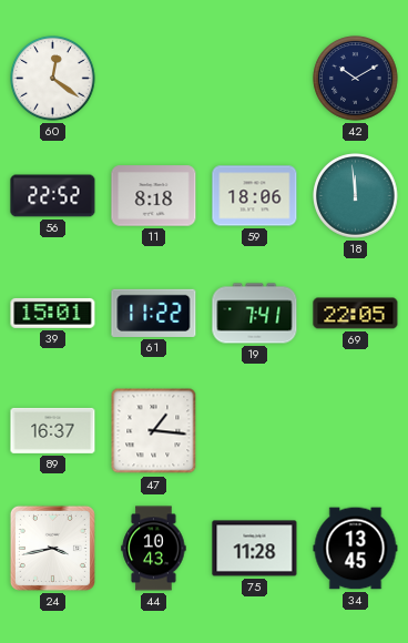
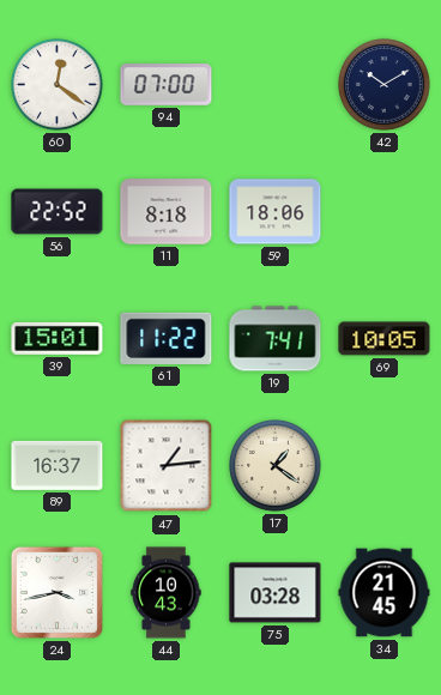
94: none -> 07:00 (167, 85)
18: 11:59 -> none (356, 196)
69: 22:05 -> 10:05 (385, 339)
47: 1:16 -> 1:14 (167, 466)
17: none -> 1:21 (276, 466)
75: 11:28 -> 03:28 (276, 593)
34: 13:45 -> 21:45 (385, 593)
